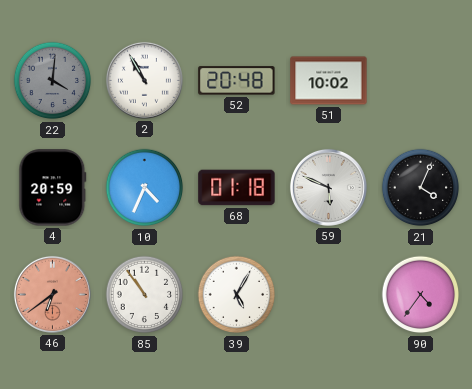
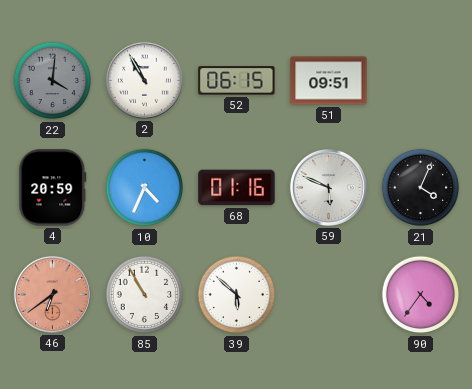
52: 20:48 -> 06:15 (237, 81)
51: 10:02 -> 09:51 (329, 81)
68: 01:18 -> 01:16 (237, 188)
85: 10:54 -> 10:55 (145, 295)
39: 5:05 -> 5:52 (237, 295)
